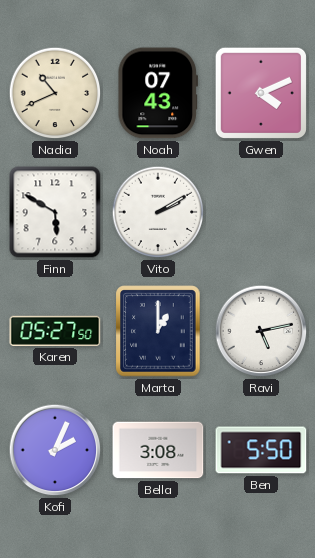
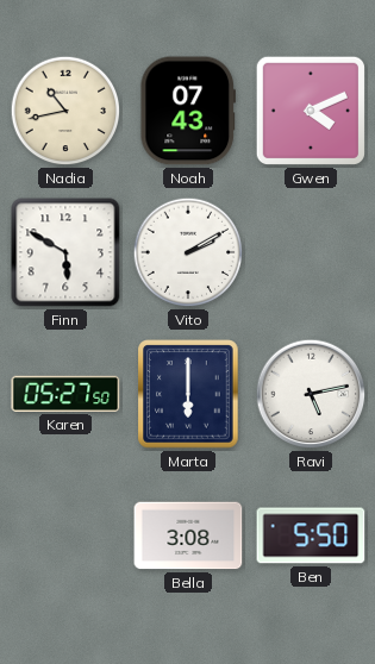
Nadia: 10:41 -> 10:43 (65, 111)
Marta: 1:00 -> 6:00 (188, 394)
Kofi: 2:04 -> none (55, 450)
